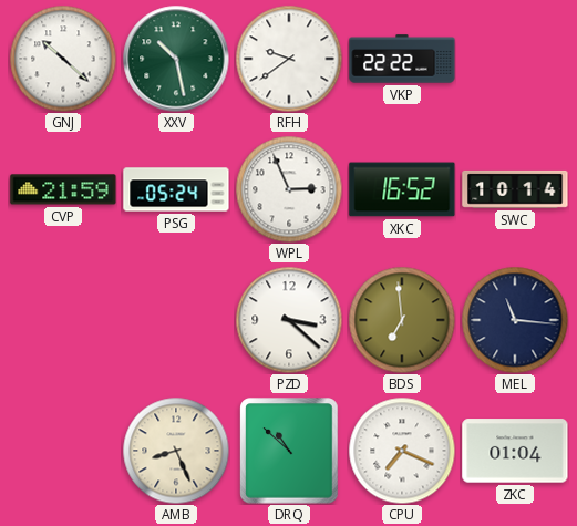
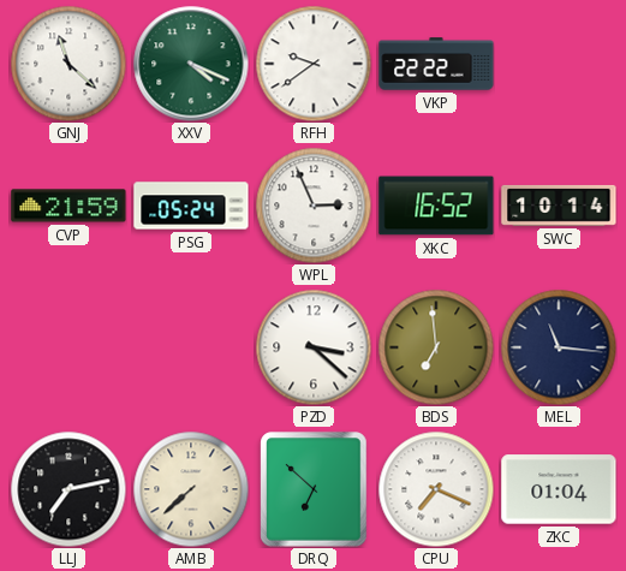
GNJ: 10:22 -> 11:22 (68, 64)
XXV: 10:28 -> 4:19 (191, 64)
LLJ: none -> 7:13 (68, 489)
AMB: 8:26 -> 7:38 (191, 489)
DRQ: 10:52 -> 6:52 (314, 489)
